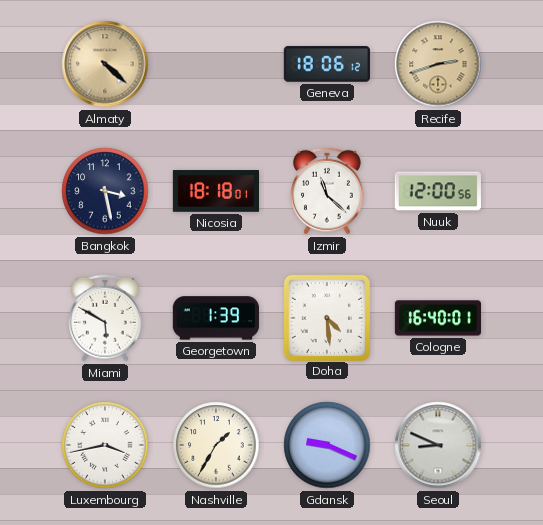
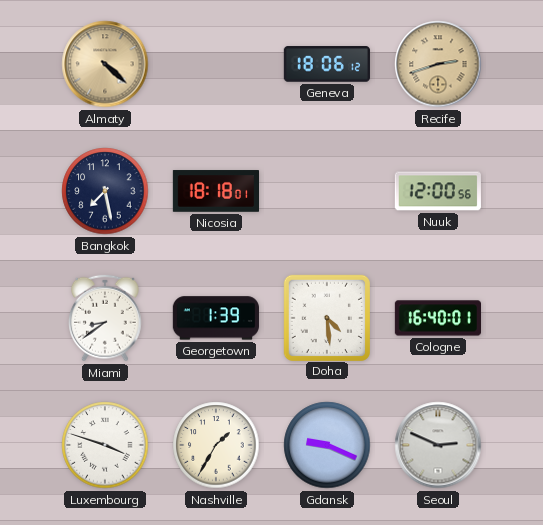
Bangkok: 3:28 -> 7:28 (105, 191)
Izmir: 11:22 -> none (328, 191)
Miami: 5:50 -> 8:39 (106, 318)
Luxembourg: 3:43 -> 3:48 (105, 445)
Seoul: 8:49 -> 2:49 (438, 445)
